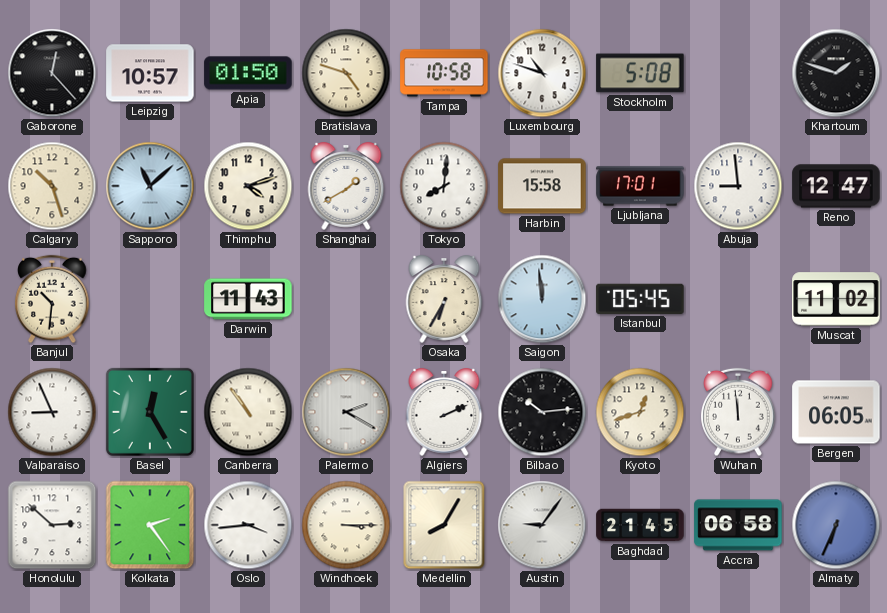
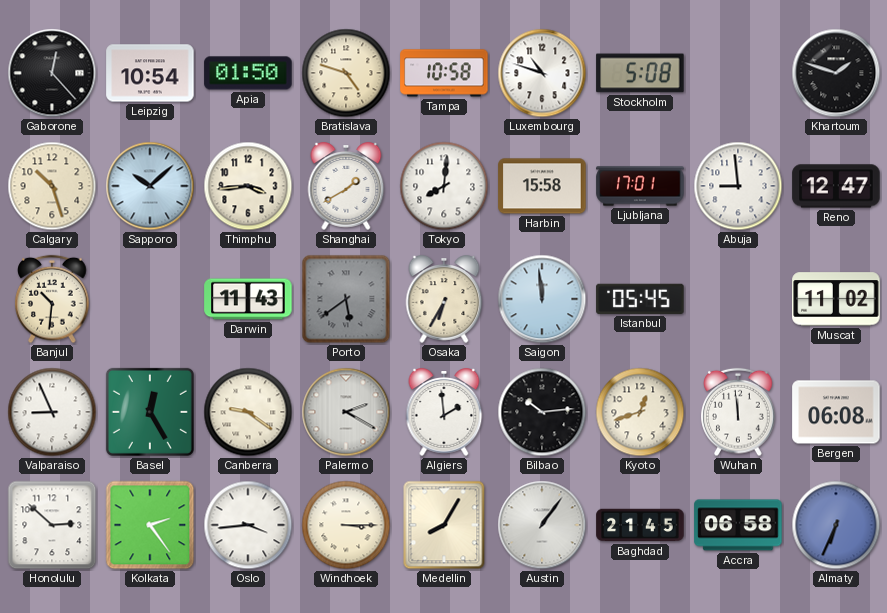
Leipzig: 10:57 -> 10:54 (150, 73)
Sapporo: 11:08 -> 10:08 (150, 186)
Thimphu: 4:12 -> 3:44 (248, 186)
Porto: none -> 5:39 (346, 299)
Canberra: 10:54 -> 9:21 (248, 412)
Algiers: 2:11 -> 1:59 (444, 412)
Bergen: 06:05 -> 06:08 (836, 412)
Austin: 9:06 -> 1:06 (542, 525)
